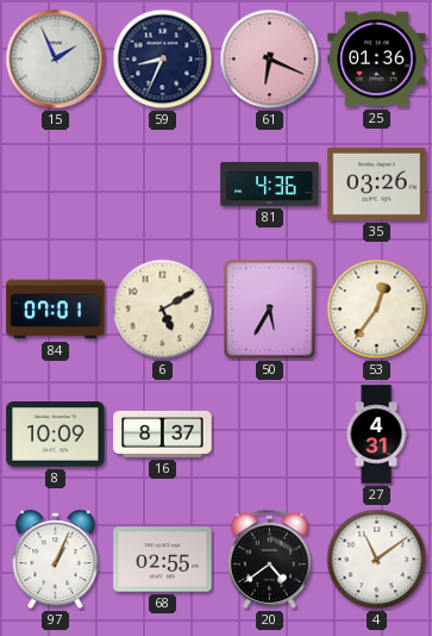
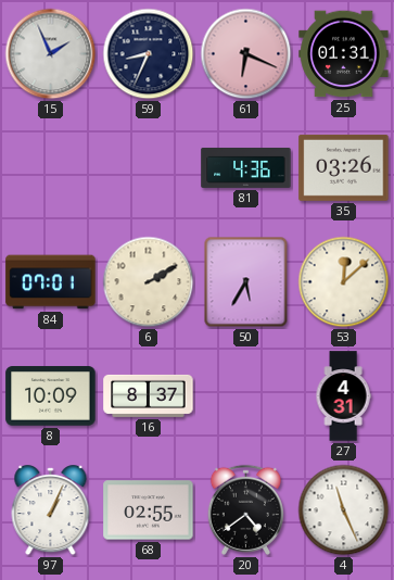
25: 01:36 -> 01:31 (344, 54)
6: 5:10 -> 2:10 (149, 282)
53: 12:36 -> 12:08 (344, 282)
4: 11:09 -> 11:26 (344, 510)
